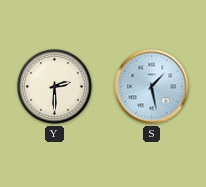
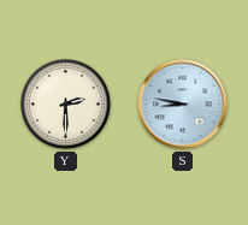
S: 1:28 -> 8:47 (183, 105)
